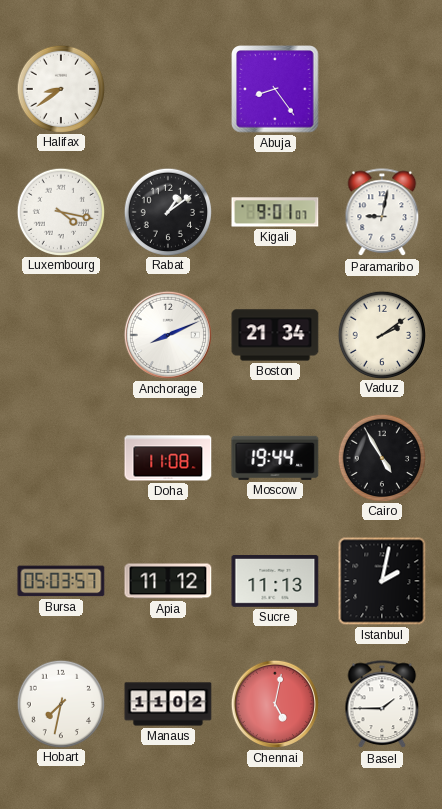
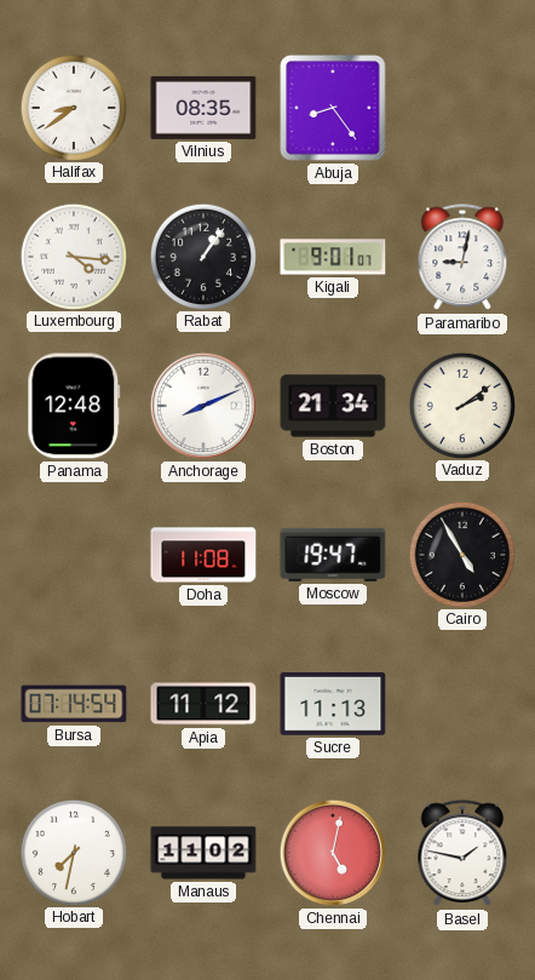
Vilnius: none -> 08:35 (203, 108)
Luxembourg: 4:17 -> 4:16 (73, 256)
Rabat: 1:09 -> 1:06 (202, 256)
Panama: none -> 12:48 (74, 406)
Moscow: 19:44 -> 19:47 (333, 555)
Bursa: 05:03 -> 07:14 (74, 704)
Istanbul: 2:02 -> none (382, 581)
Basel: 1:45 -> 1:47 (462, 854)
